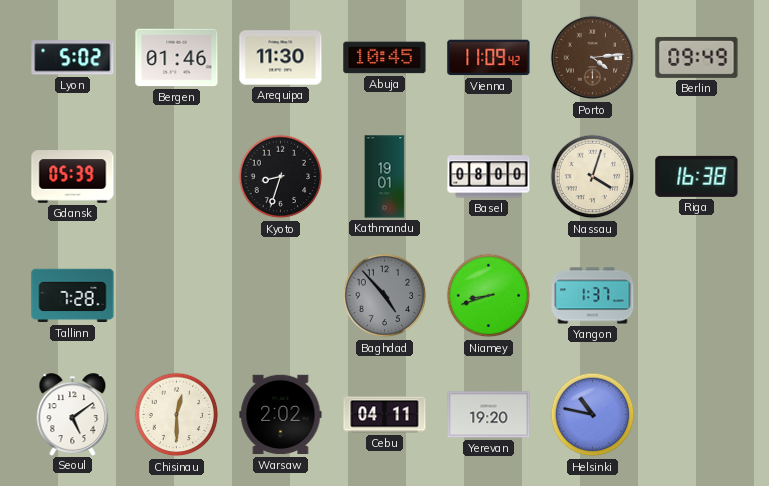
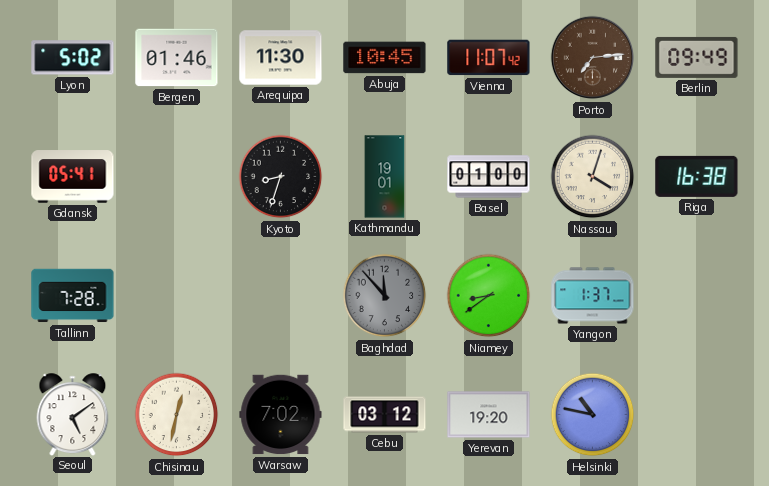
Vienna: 11:09 -> 11:07 (489, 58)
Porto: 4:14 -> 7:14 (593, 58)
Gdansk: 05:39 -> 05:41 (73, 177)
Basel: 08:00 -> 01:00 (489, 177)
Baghdad: 4:53 -> 11:53 (385, 296)
Niamey: 8:42 -> 8:39 (489, 296)
Chisinau: 12:30 -> 12:32 (177, 415)
Warsaw: 2:02 -> 7:02 (281, 415)
Cebu: 04:11 -> 03:12 (385, 415)
